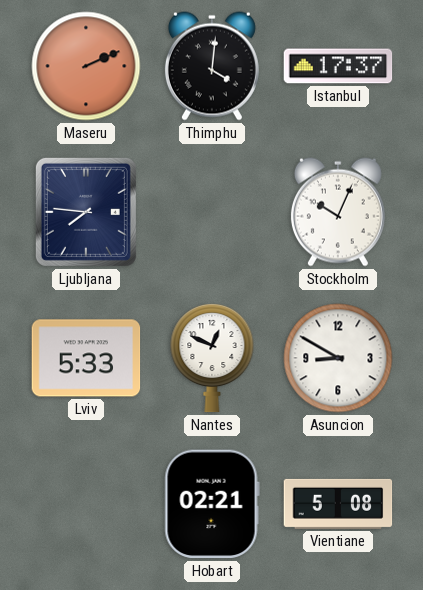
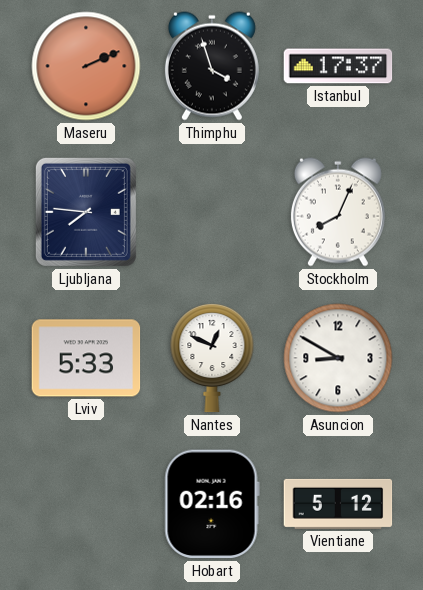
Thimphu: 4:01 -> 3:57 (212, 66)
Stockholm: 10:04 -> 8:04 (338, 212)
Hobart: 02:21 -> 02:16 (212, 504)
Vientiane: 5:08 -> 5:12 (338, 504)
